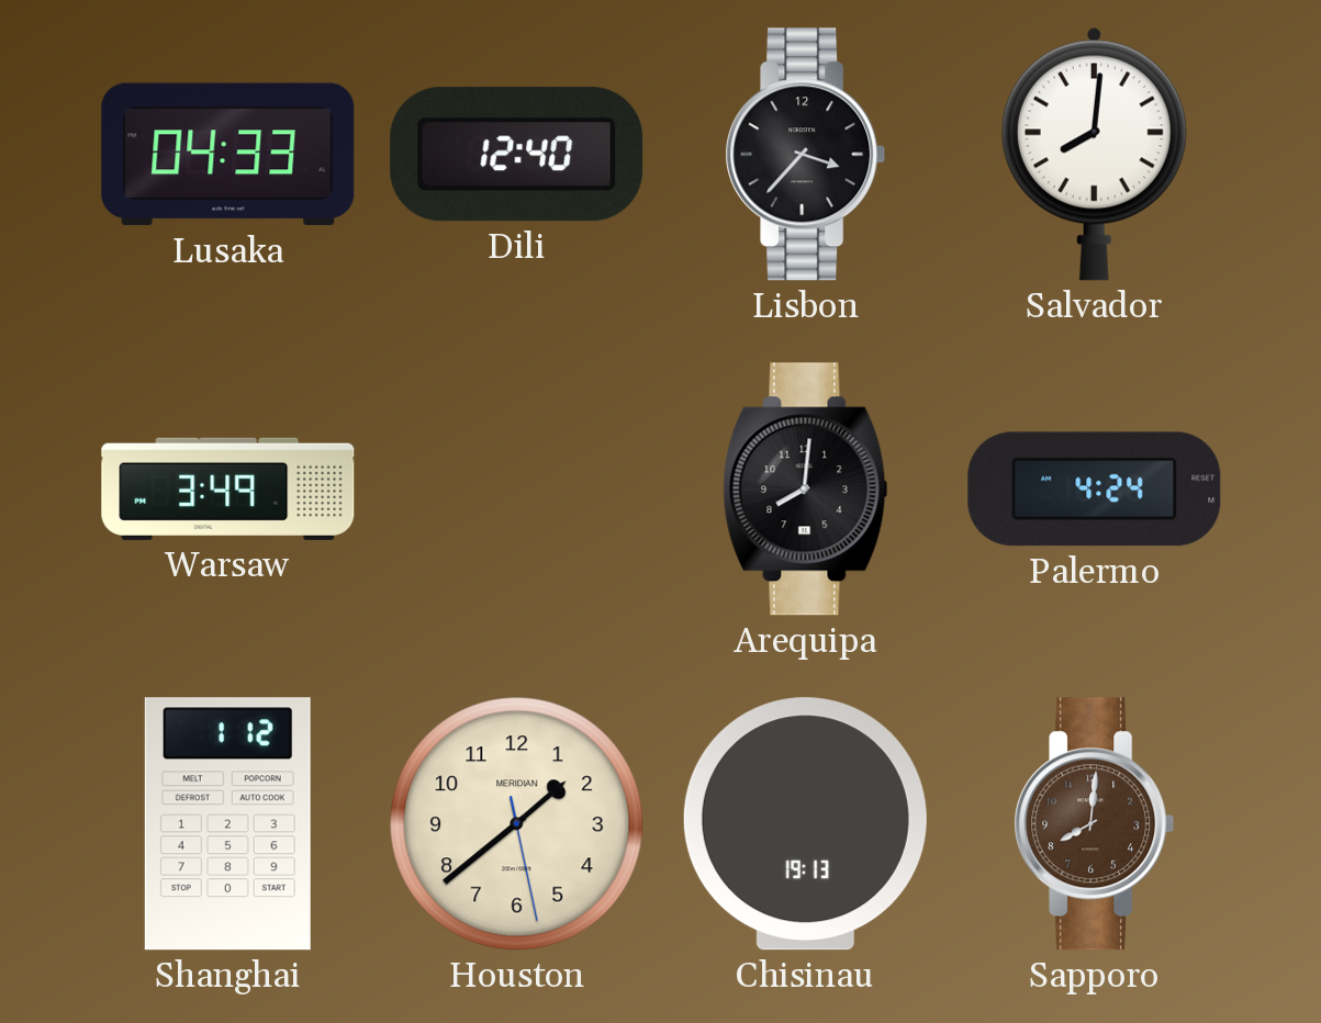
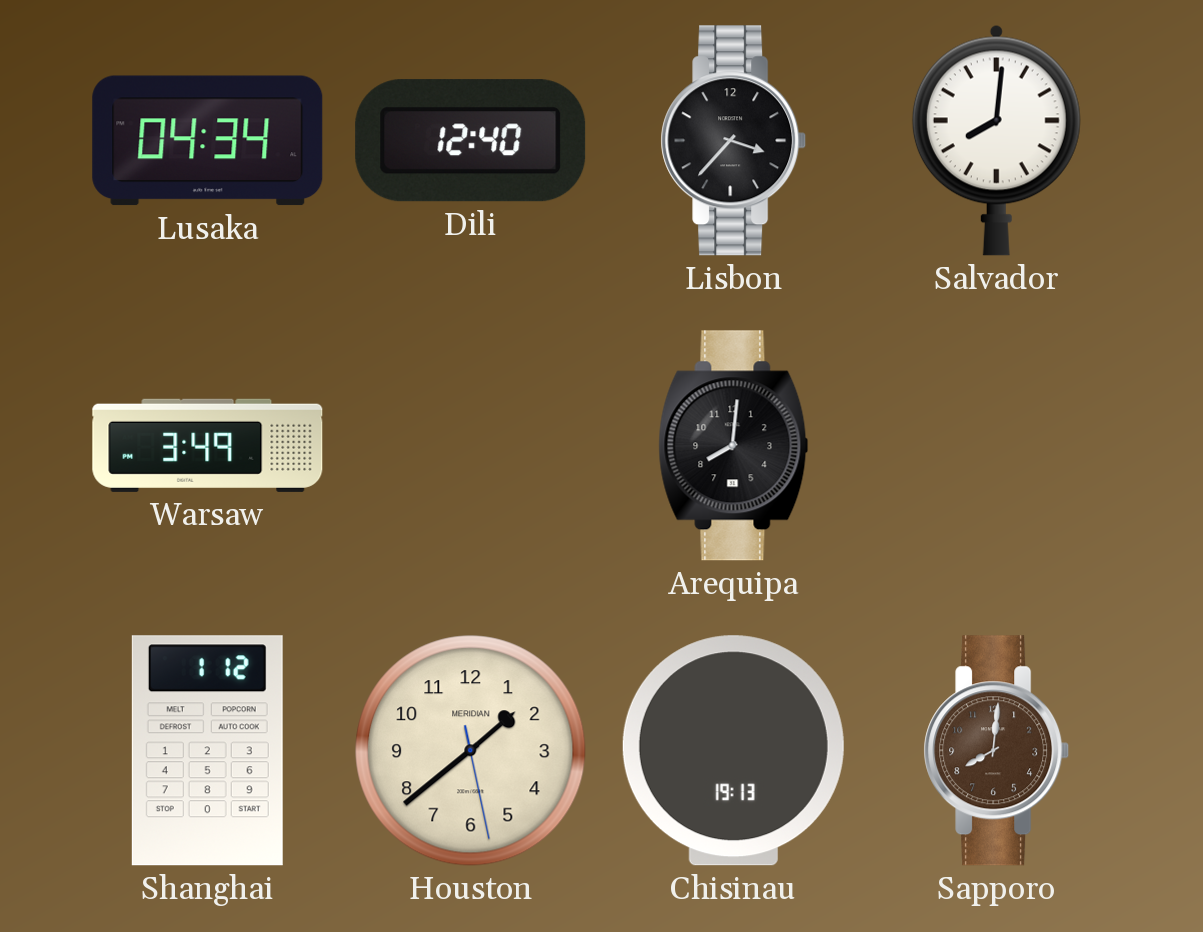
Lusaka: 04:33 -> 04:34 (208, 141)
Palermo: 4:24 -> none (1095, 490)
